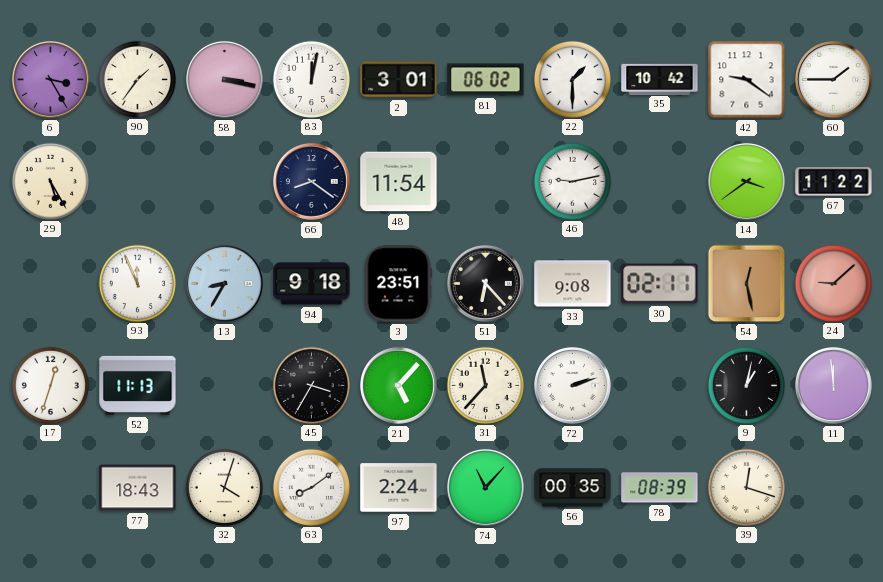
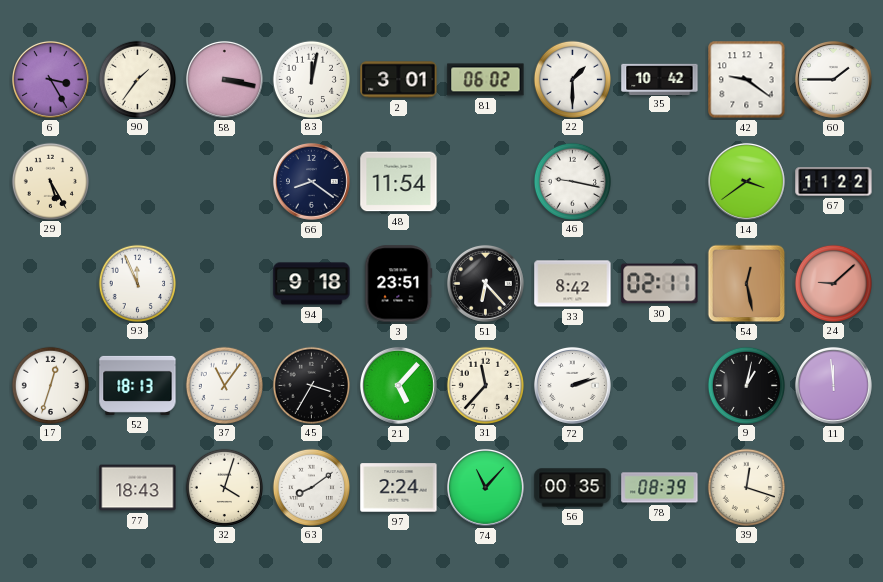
46: 9:13 -> 9:17 (572, 181)
13: 8:35 -> none (224, 283)
33: 9:08 -> 8:42 (573, 284)
52: 11:13 -> 18:13 (138, 385)
37: none -> 11:06 (224, 385)
